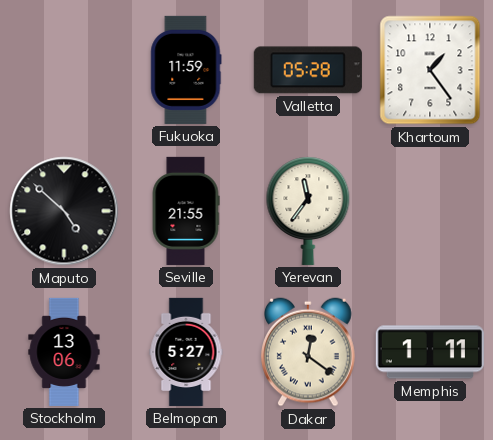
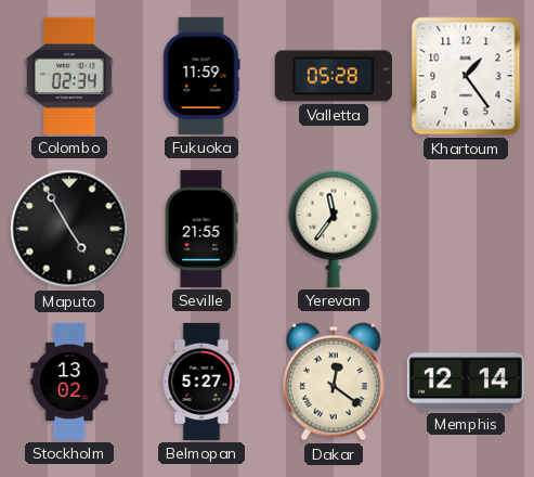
Colombo: none -> 02:34 (69, 76)
Maputo: 4:52 -> 4:55 (69, 229)
Stockholm: 13:06 -> 13:02 (69, 382)
Memphis: 1:11 -> 12:14 (466, 382)
